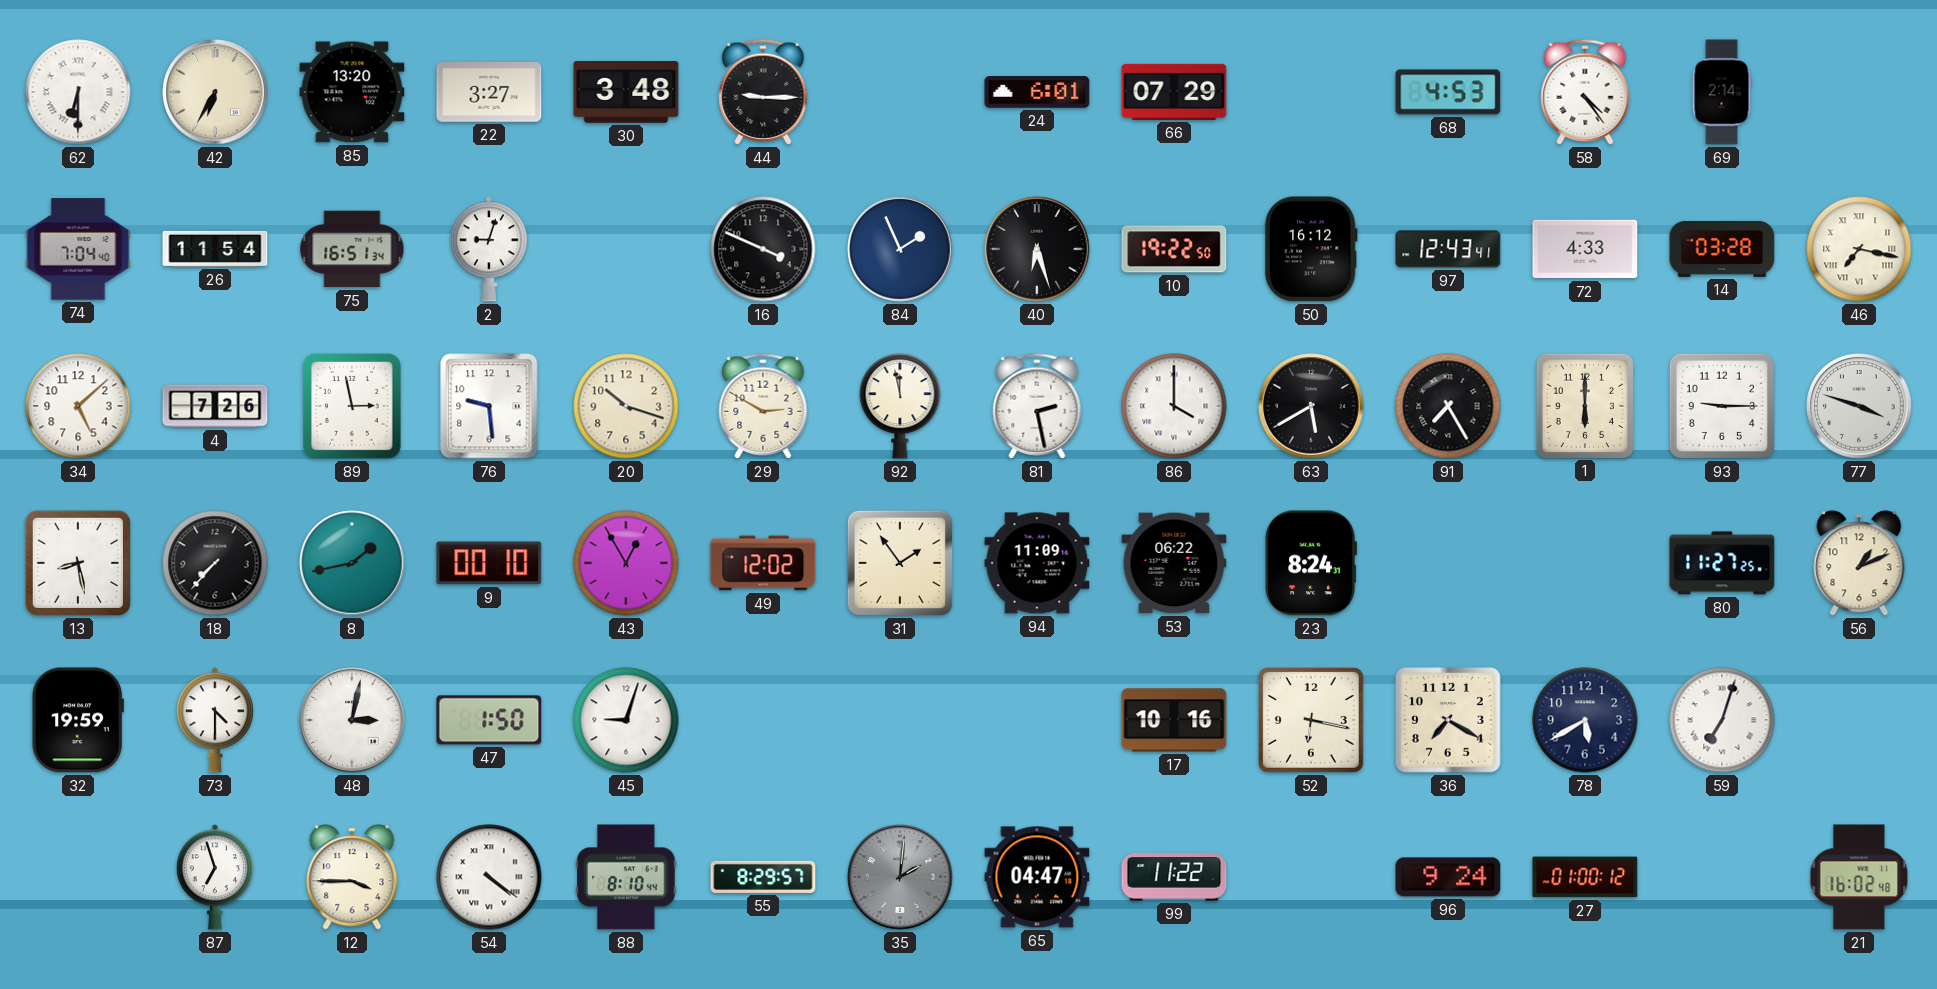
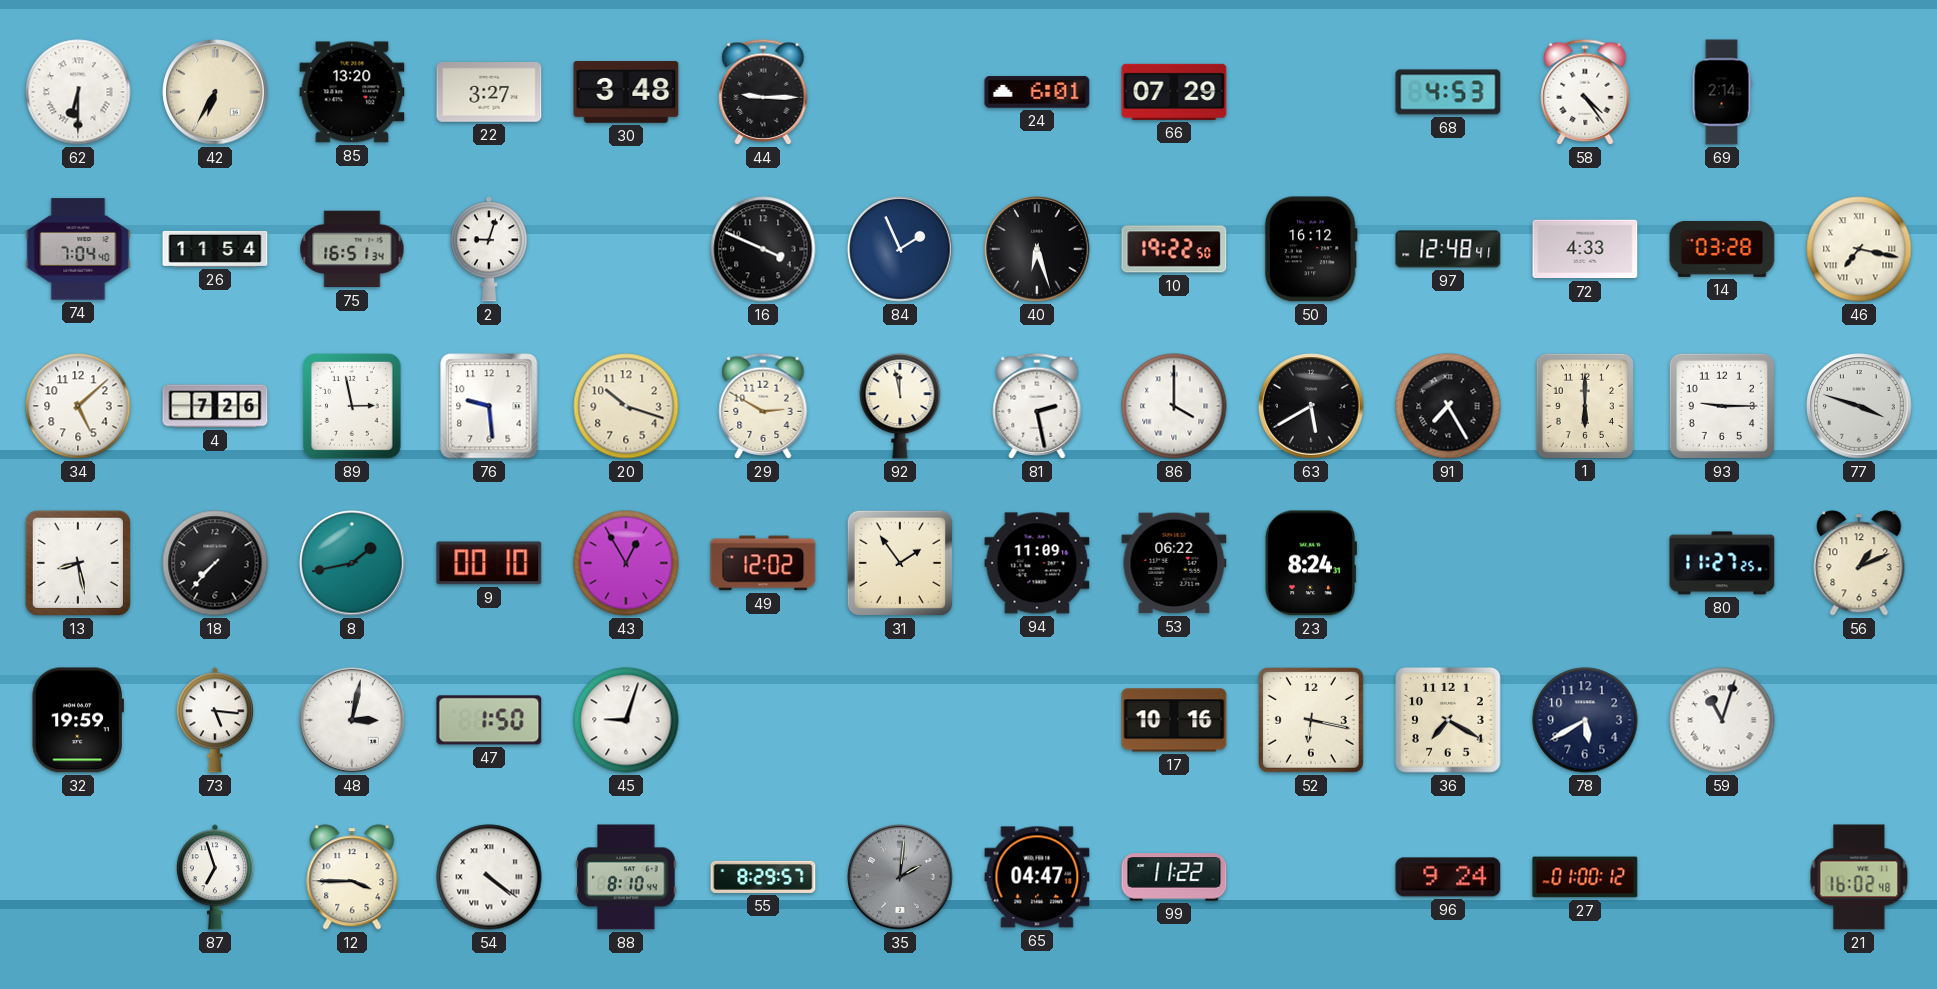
97: 12:43 -> 12:48 (1448, 249)
73: 4:30 -> 5:16 (215, 720)
59: 7:03 -> 11:03 (1722, 720)
